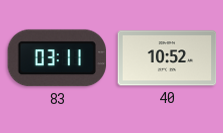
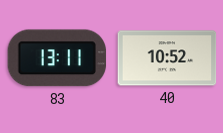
83: 03:11 -> 13:11 (57, 58)
